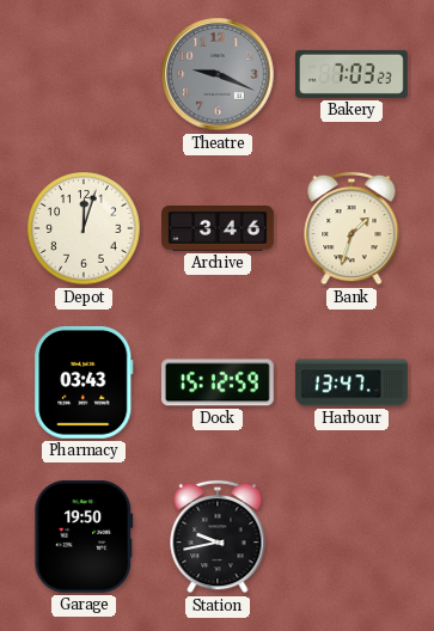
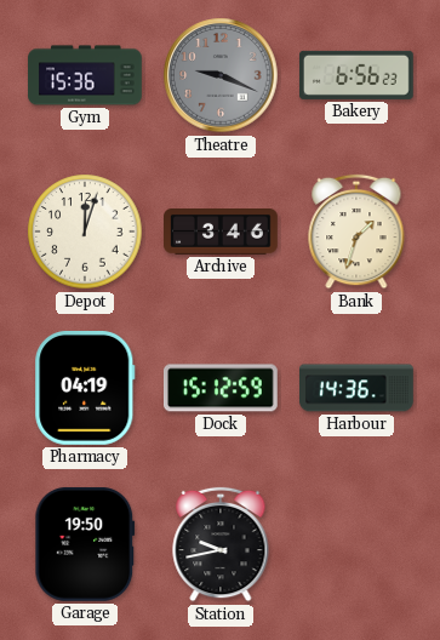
Gym: none -> 15:36 (85, 75)
Bakery: 7:03 -> 6:56 (358, 75)
Pharmacy: 03:43 -> 04:19 (85, 388)
Harbour: 13:47 -> 14:36 (358, 388)
